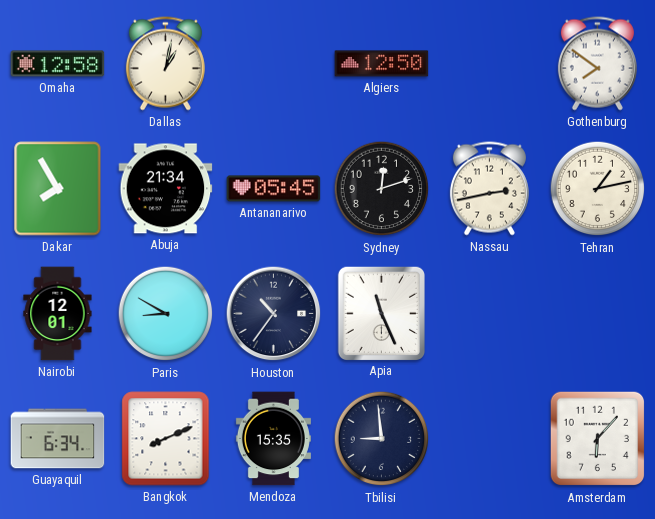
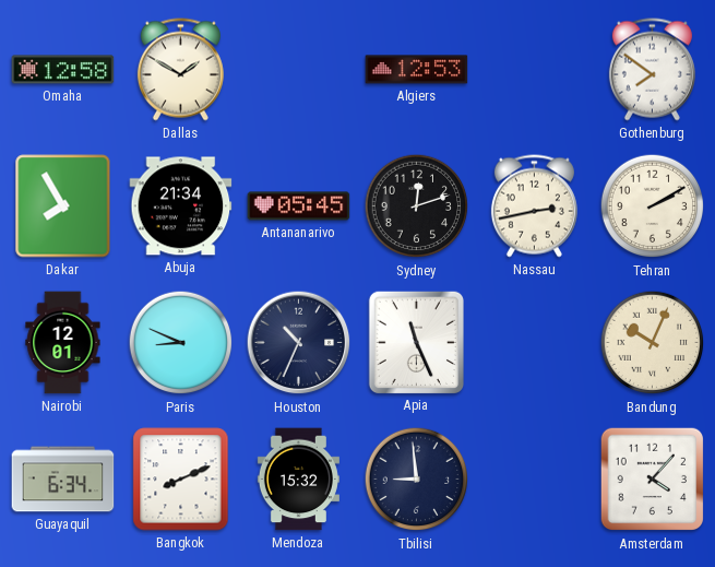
Dallas: 1:02 -> 1:50 (180, 70)
Algiers: 12:50 -> 12:53 (417, 70)
Tehran: 1:13 -> 2:10 (653, 206)
Paris: 8:50 -> 8:49 (181, 343)
Houston: 10:36 -> 10:34 (299, 343)
Bandung: none -> 10:04 (653, 343)
Mendoza: 15:35 -> 15:32 (298, 480)
Amsterdam: 6:07 -> 4:07 (653, 480)
